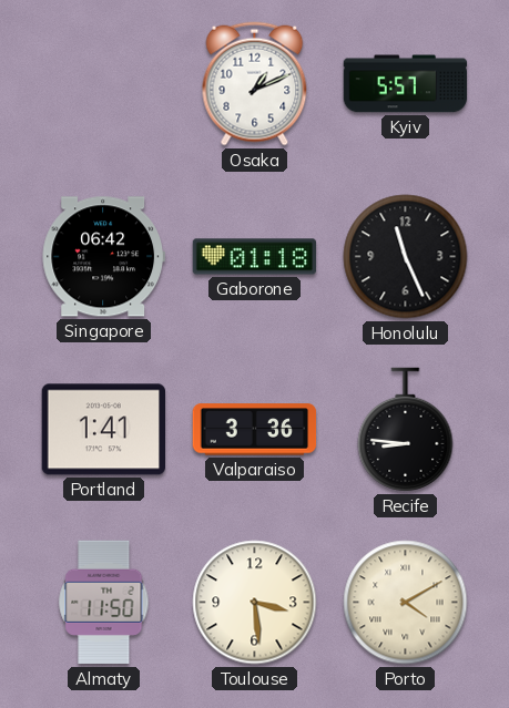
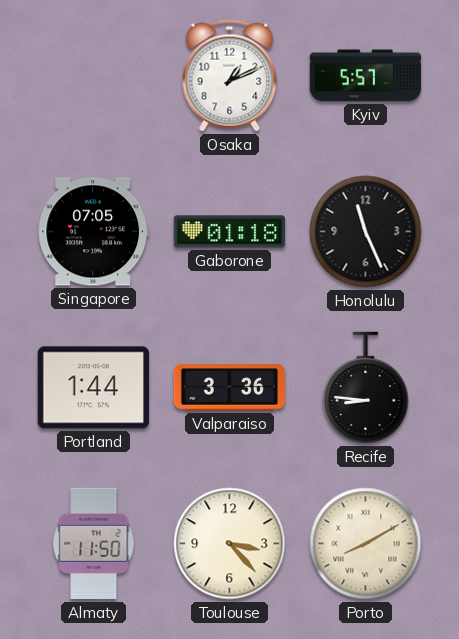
Singapore: 06:42 -> 07:05 (93, 232)
Portland: 1:41 -> 1:44 (93, 388)
Toulouse: 3:29 -> 3:23 (230, 544)
Porto: 4:10 -> 8:10 (366, 544)
